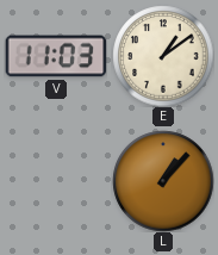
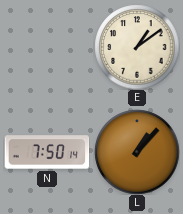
V: 11:03 -> none (56, 56)
N: none -> 7:50 (47, 152)
